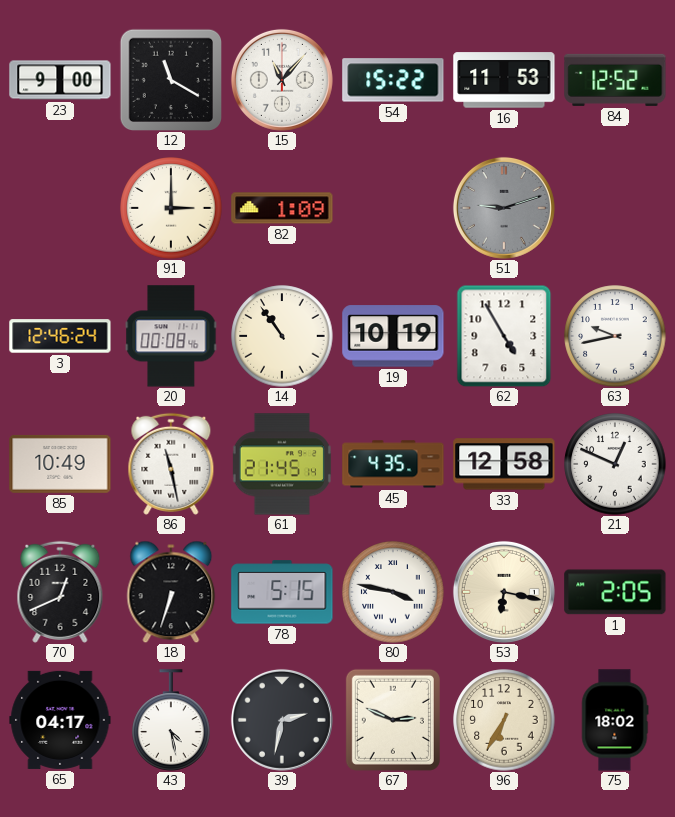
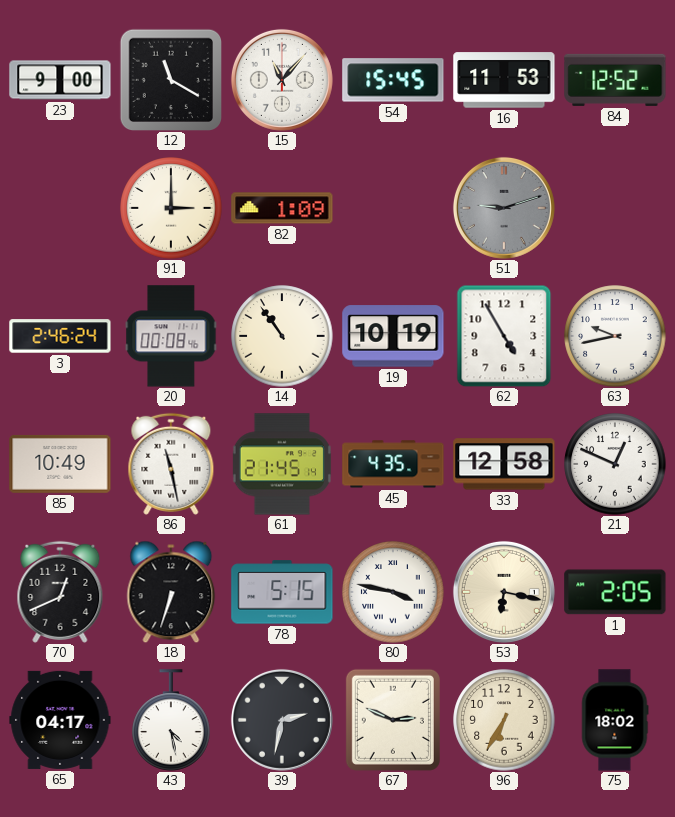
54: 15:22 -> 15:45 (393, 80)
3: 12:46 -> 2:46 (60, 336)
